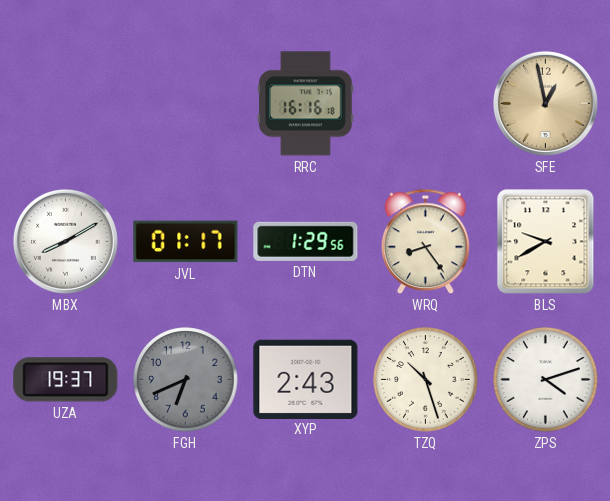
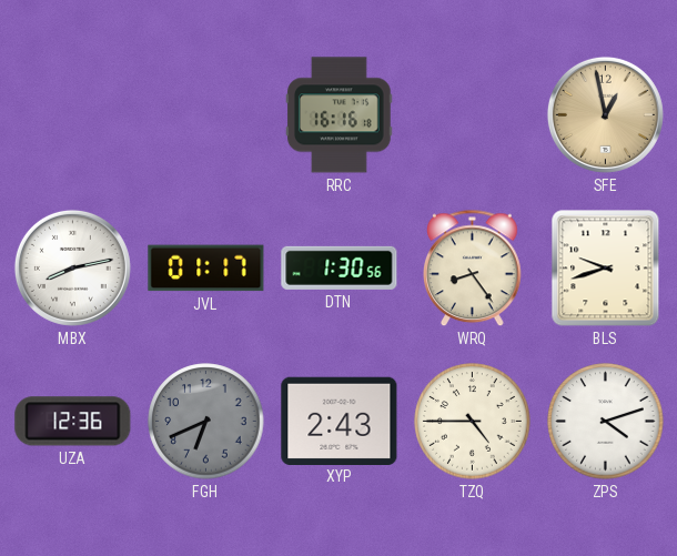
MBX: 8:10 -> 8:13 (72, 267)
DTN: 1:29 -> 1:30 (340, 267)
BLS: 9:40 -> 9:42 (606, 269)
UZA: 19:37 -> 12:36 (73, 422)
TZQ: 10:27 -> 4:45 (473, 422)
